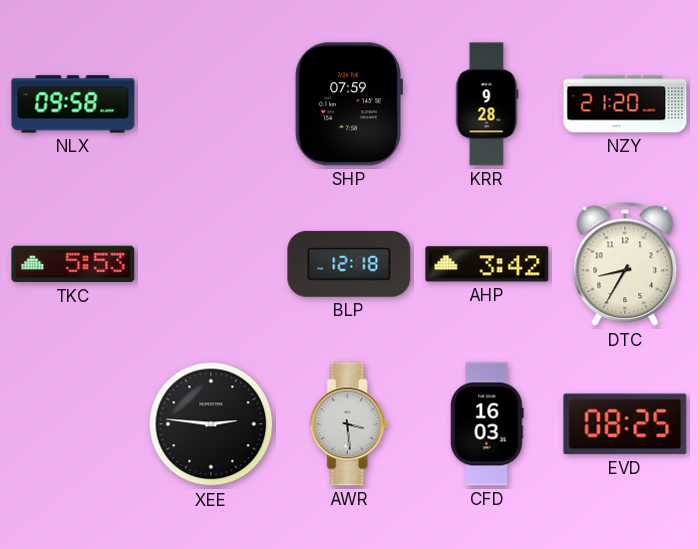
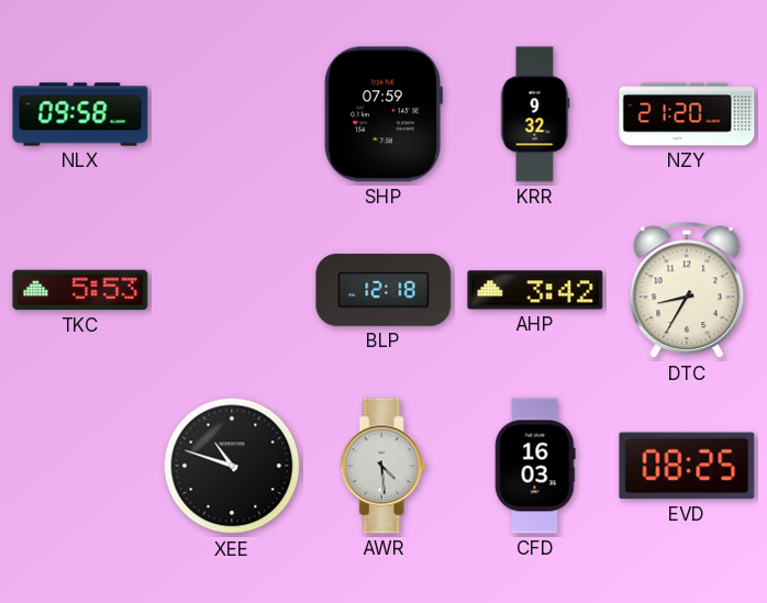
KRR: 9:28 -> 9:32 (535, 114)
XEE: 2:46 -> 10:48 (232, 466)
AWR: 3:29 -> 4:29 (383, 466)
